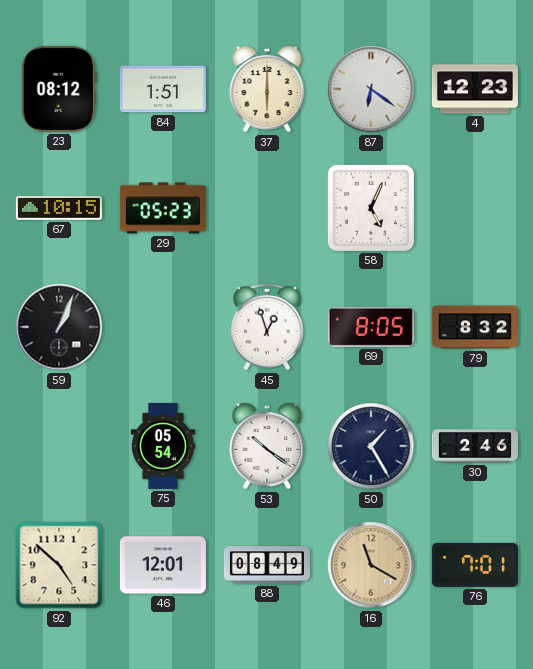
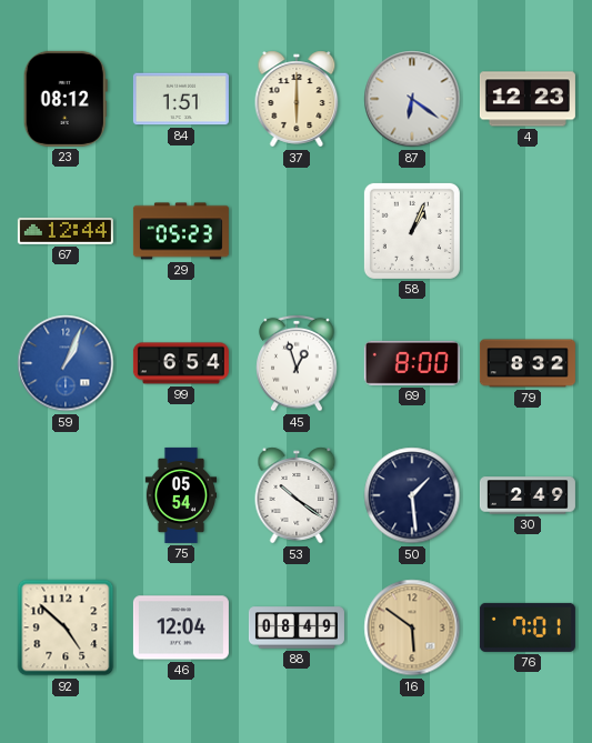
67: 10:15 -> 12:44 (66, 231)
58: 5:04 -> 1:04 (412, 231)
59 dial: black -> blue (66, 363)
99: none -> 6:54 (181, 363)
69: 8:05 -> 8:00 (412, 363)
50: 1:25 -> 1:29 (412, 495)
30: 2:46 -> 2:49 (528, 495)
46: 12:01 -> 12:04 (181, 627)
16: 11:20 -> 5:51 (412, 627)
